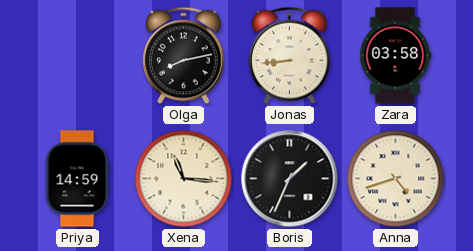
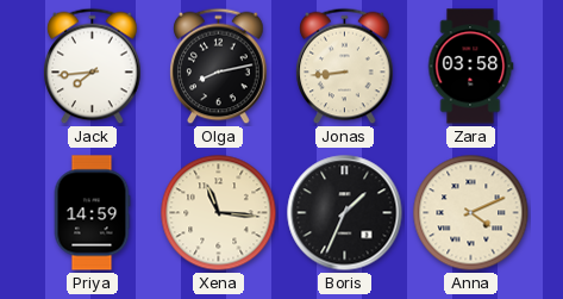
Jack: none -> 7:44 (93, 67)
Anna: 4:42 -> 4:11 (471, 213)
